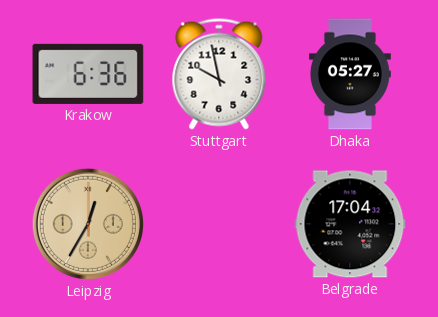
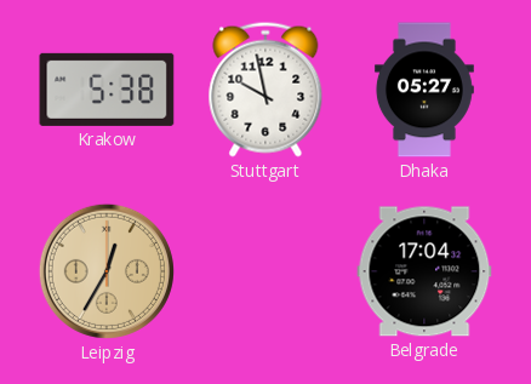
Krakow: 6:36 -> 5:38 (107, 90)
